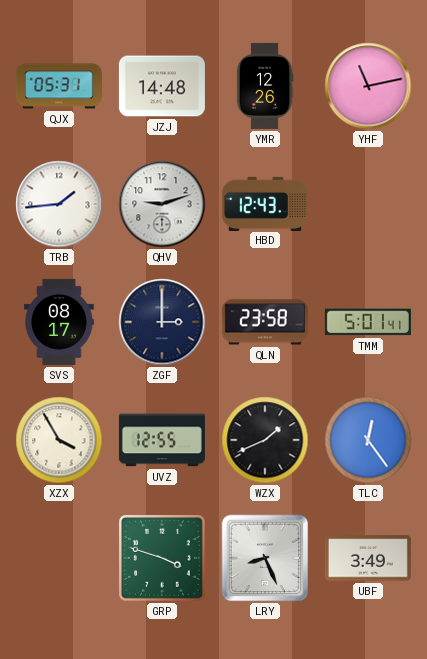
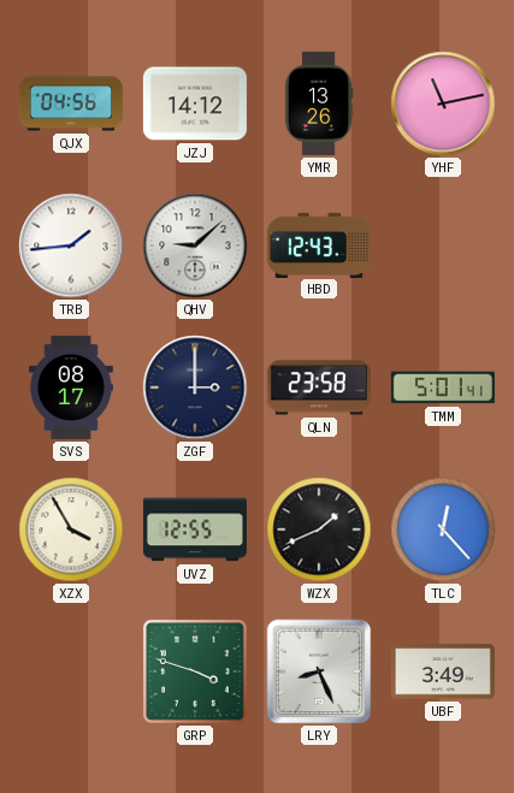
QJX: 05:31 -> 04:56 (71, 103)
JZJ: 14:48 -> 14:12 (195, 103)
YMR: 12:26 -> 13:26 (319, 103)
QHV: 9:12 -> 9:08 (195, 245)
TLC: 12:24 -> 12:23 (443, 529)
